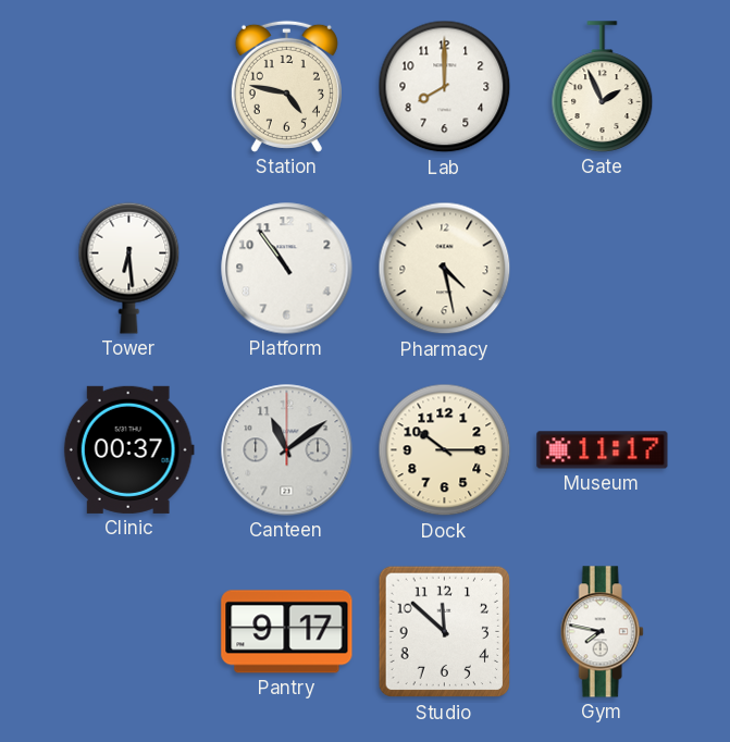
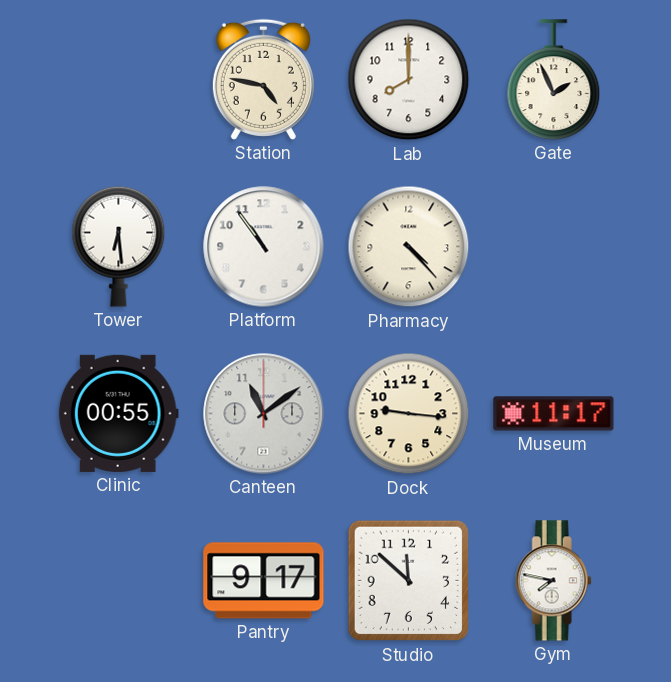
Pharmacy: 4:28 -> 4:23 (409, 247)
Clinic: 00:37 -> 00:55 (118, 413)
Dock: 10:15 -> 9:16 (409, 414)
